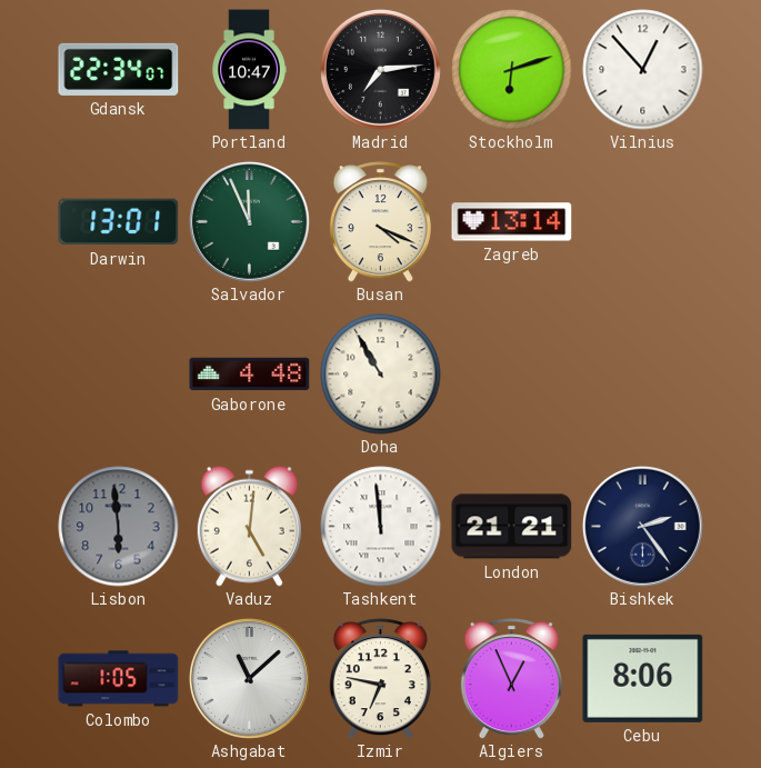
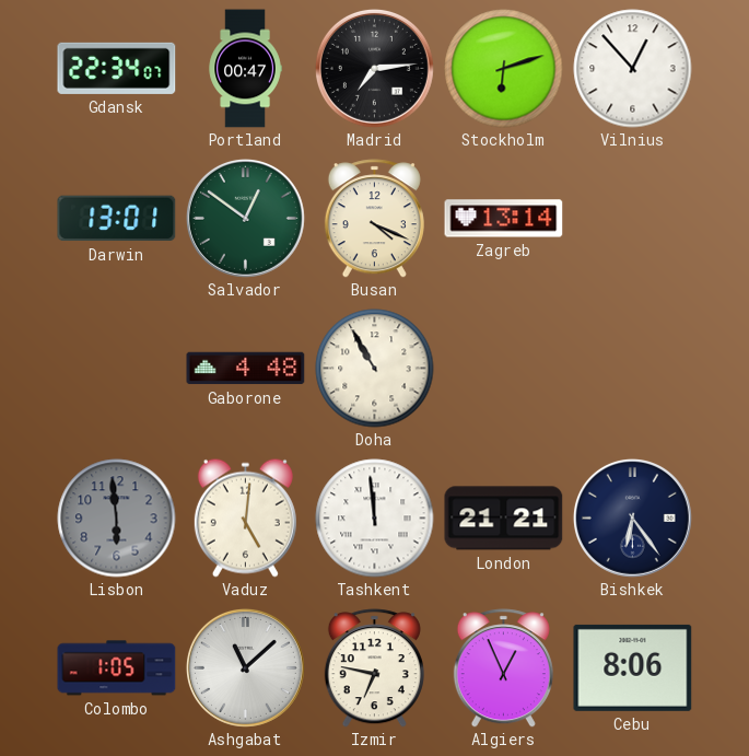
Portland: 10:47 -> 00:47 (245, 69)
Salvador: 11:56 -> 12:51 (245, 218)
Bishkek: 2:24 -> 6:24 (632, 517)
